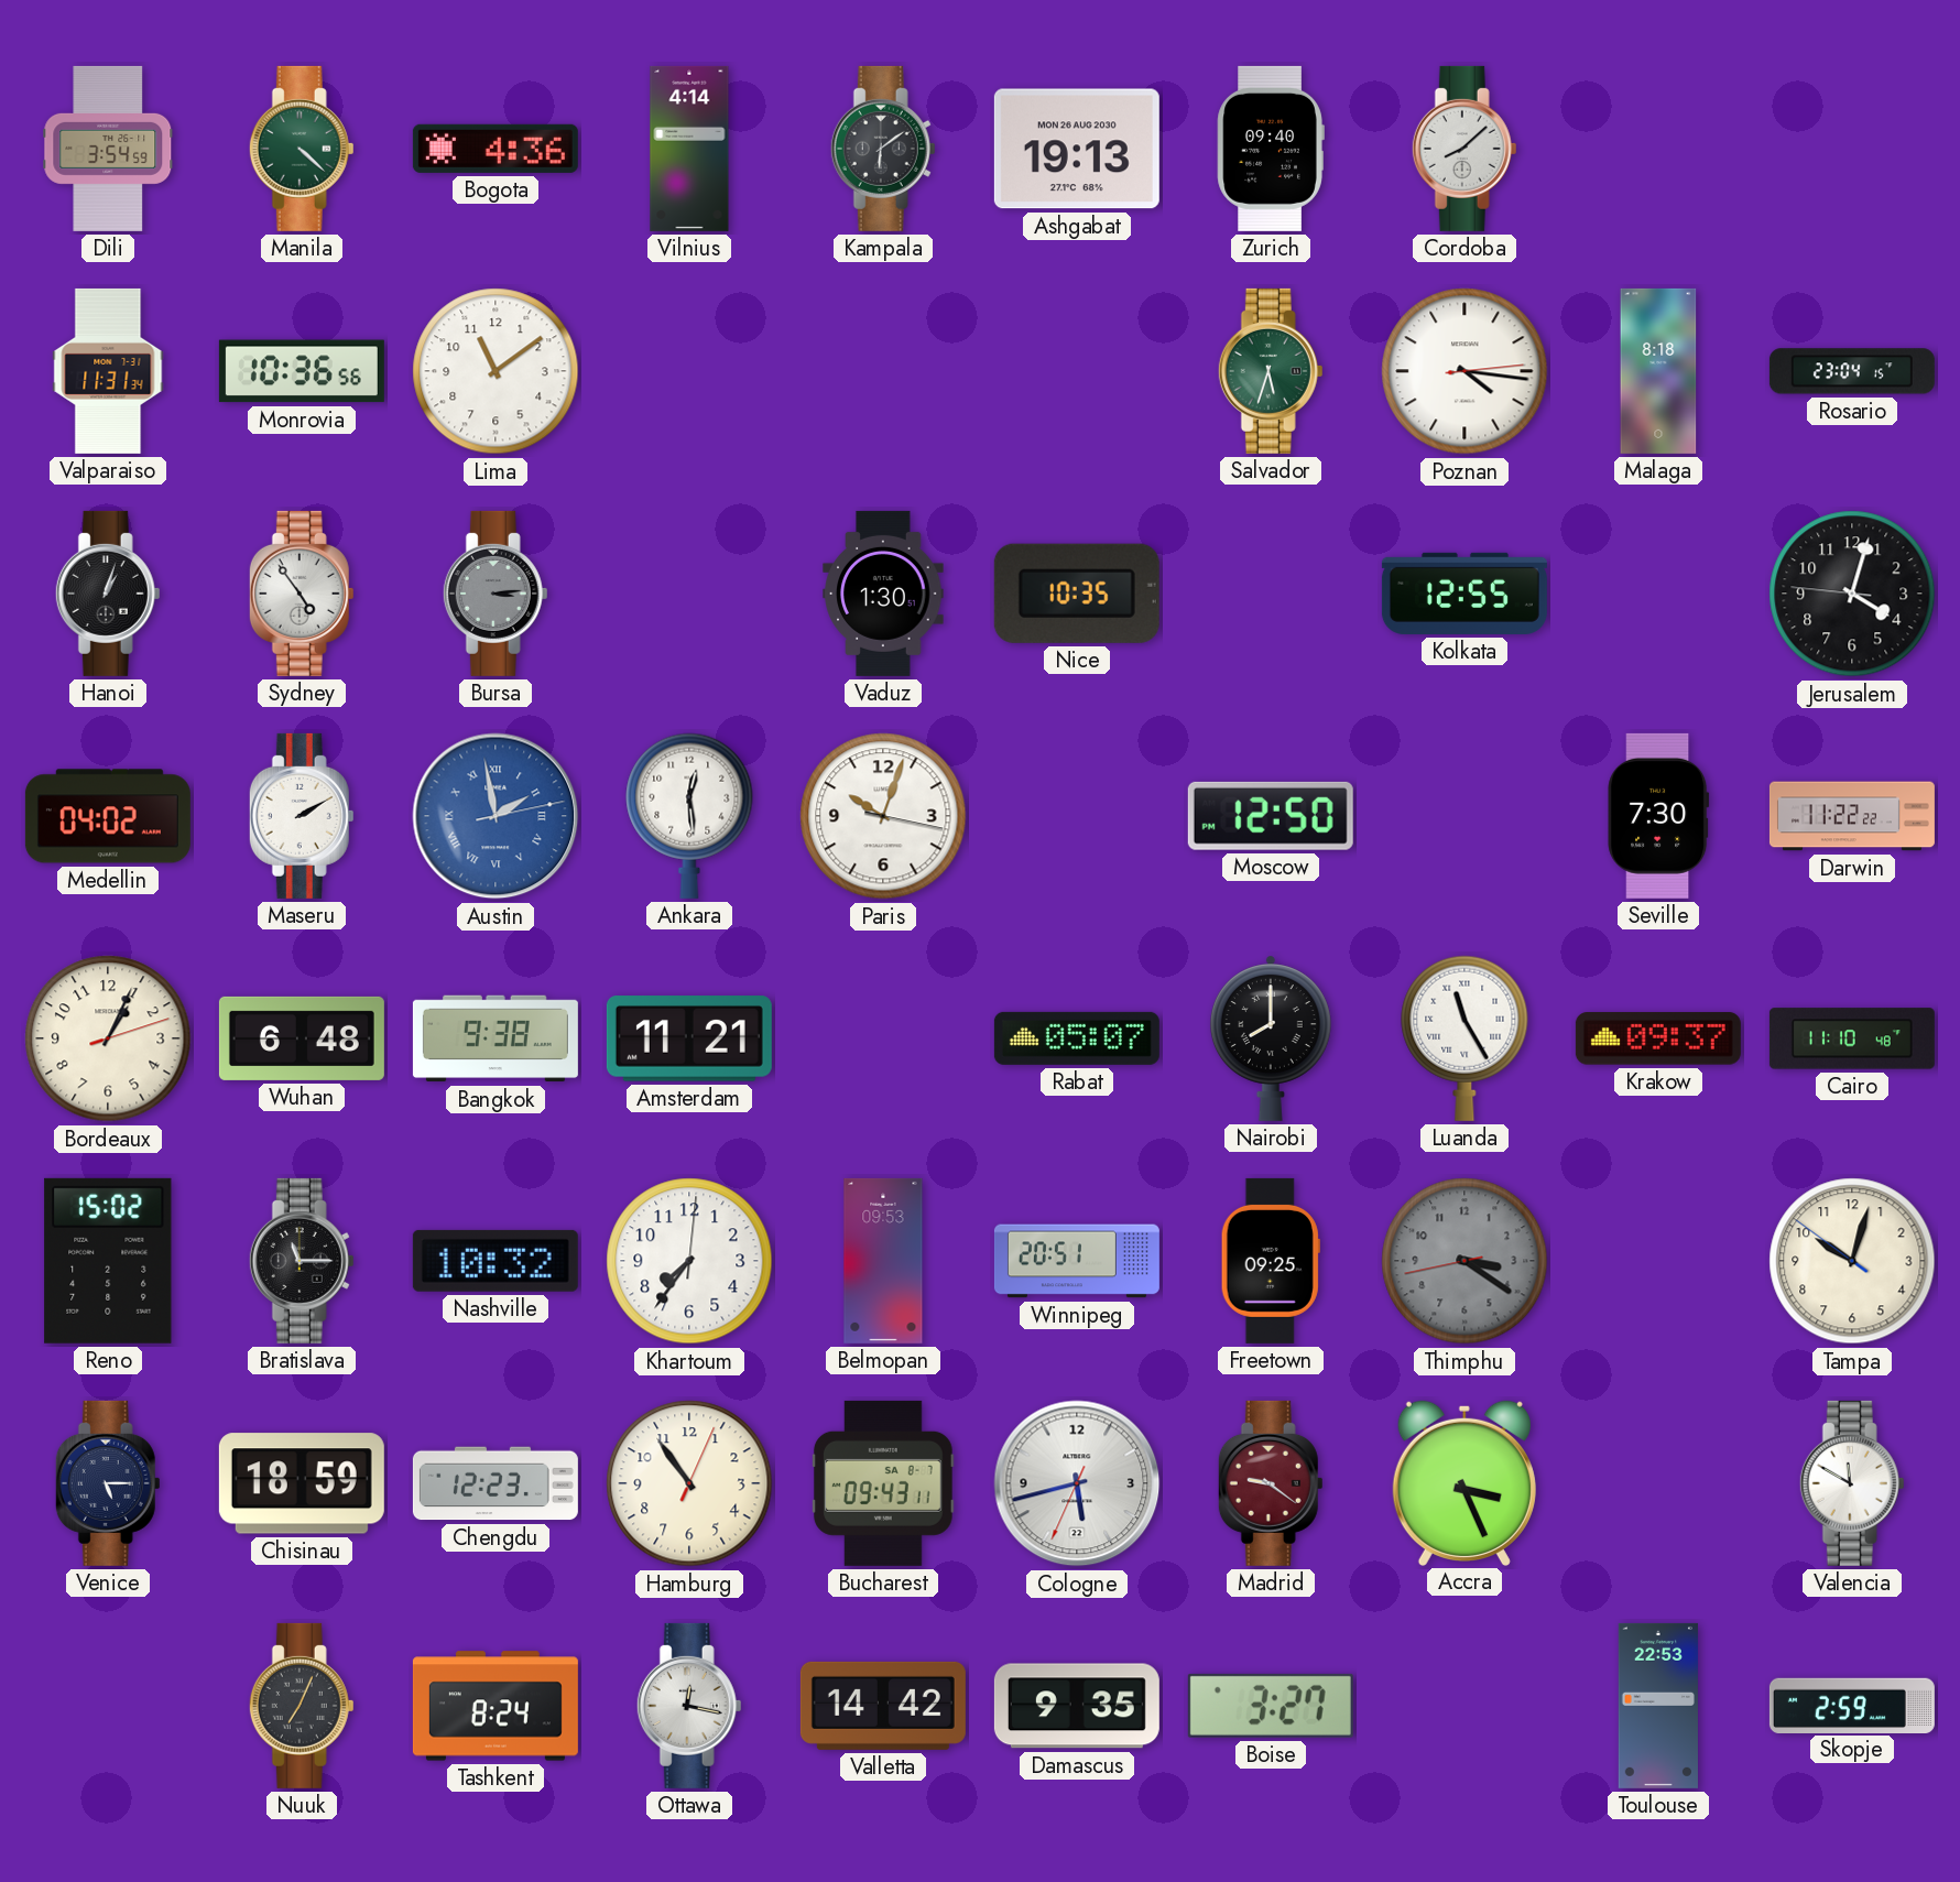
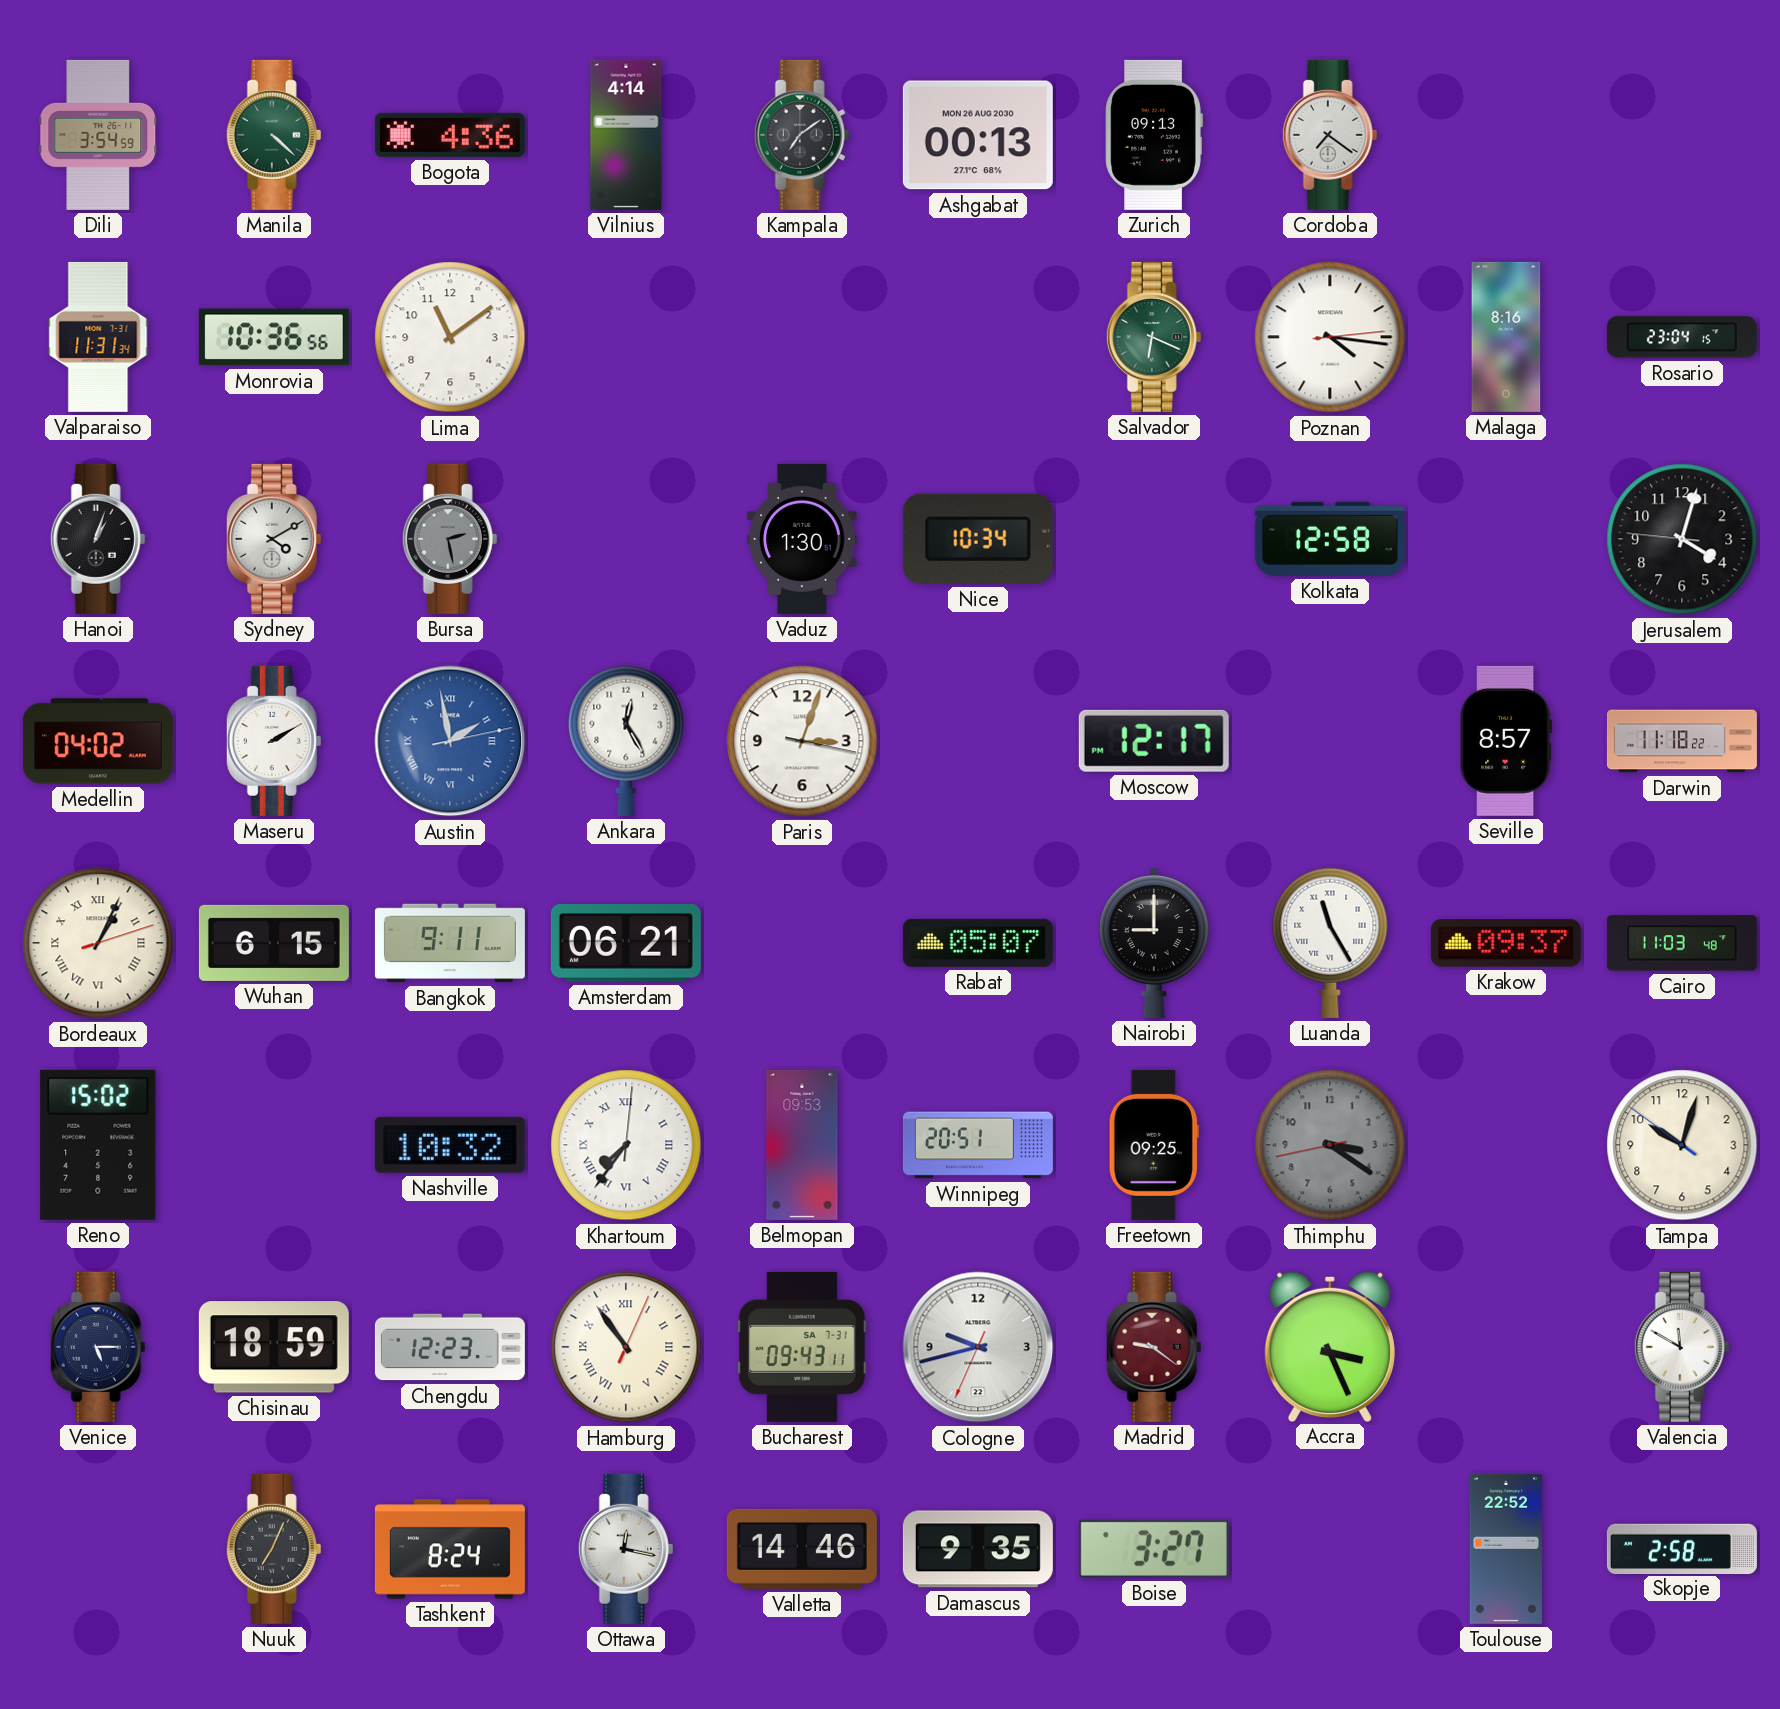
Kampala: 6:09 -> 7:09 (802, 135)
Ashgabat: 19:13 -> 00:13 (978, 135)
Zurich: 09:40 -> 09:13 (1154, 135)
Cordoba: 8:08 -> 7:21 (1330, 135)
Salvador: 5:33 -> 6:19 (1154, 337)
Malaga: 8:18 -> 8:16 (1506, 337)
Sydney: 4:54 -> 4:10 (274, 539)
Bursa: 3:14 -> 2:28 (450, 539)
Nice: 10:35 -> 10:34 (978, 539)
Kolkata: 12:55 -> 12:58 (1330, 539)
Ankara: 12:29 -> 12:25 (626, 741)
Paris: 10:03 -> 3:03 (802, 741)
Moscow: 12:50 -> 12:17 (1154, 741)
Seville: 7:30 -> 8:57 (1506, 741)
Darwin: 11:22 -> 11:18 (1682, 741)
Bordeaux numerals: Arabic -> Roman (98, 943)
Wuhan: 6:48 -> 6:15 (274, 943)
Bangkok: 9:38 -> 9:11 (450, 943)
Amsterdam: 11:21 -> 06:21 (626, 943)
Nairobi: 8:00 -> 9:00 (1154, 943)
Cairo: 11:10 -> 11:03 (1682, 943)
Bratislava: 11:15 -> none (302, 1261)
Khartoum numerals: Arabic -> Roman (626, 1145)
Hamburg numerals: Arabic -> Roman (626, 1347)
Bucharest date: SA 8-7 -> SA 7-31 (802, 1347)
Cologne: 5:42 -> 9:42 (978, 1347)
Valletta: 14:42 -> 14:46 (802, 1549)
Toulouse: 22:53 -> 22:52 (1506, 1549)
Skopje: 2:59 -> 2:58 (1682, 1548)
